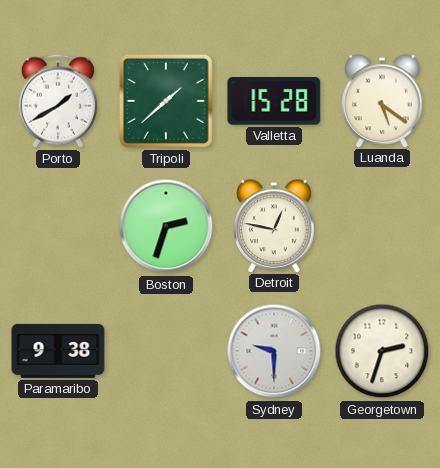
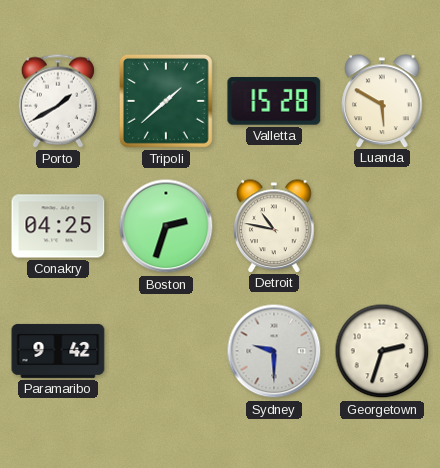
Luanda: 5:21 -> 5:50 (382, 101)
Conakry: none -> 04:25 (58, 226)
Detroit: 12:47 -> 10:47 (274, 226)
Paramaribo: 9:38 -> 9:42 (58, 351)
